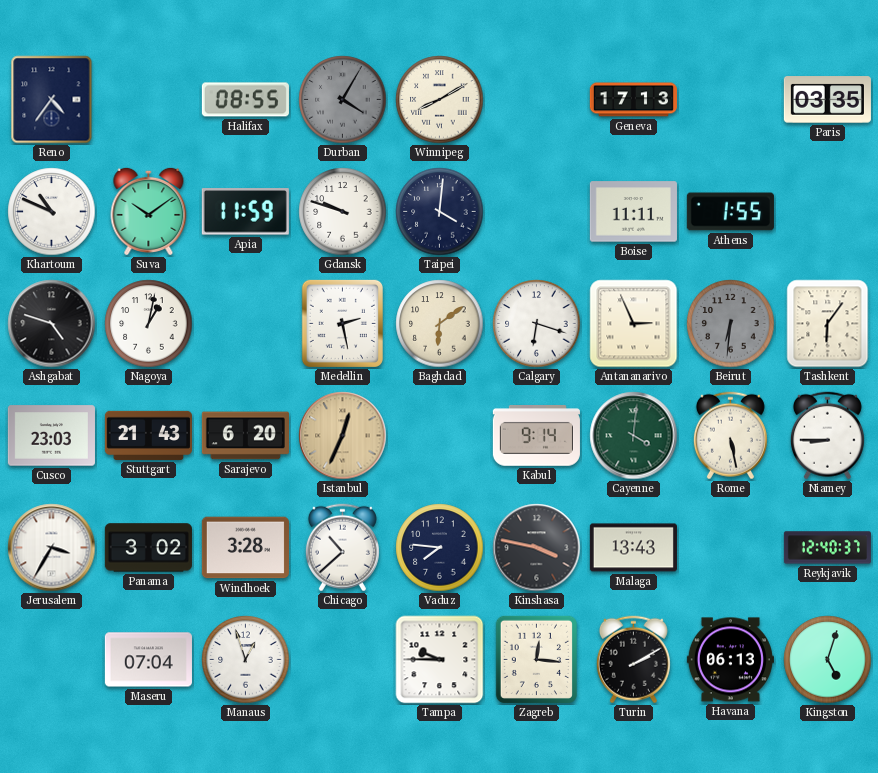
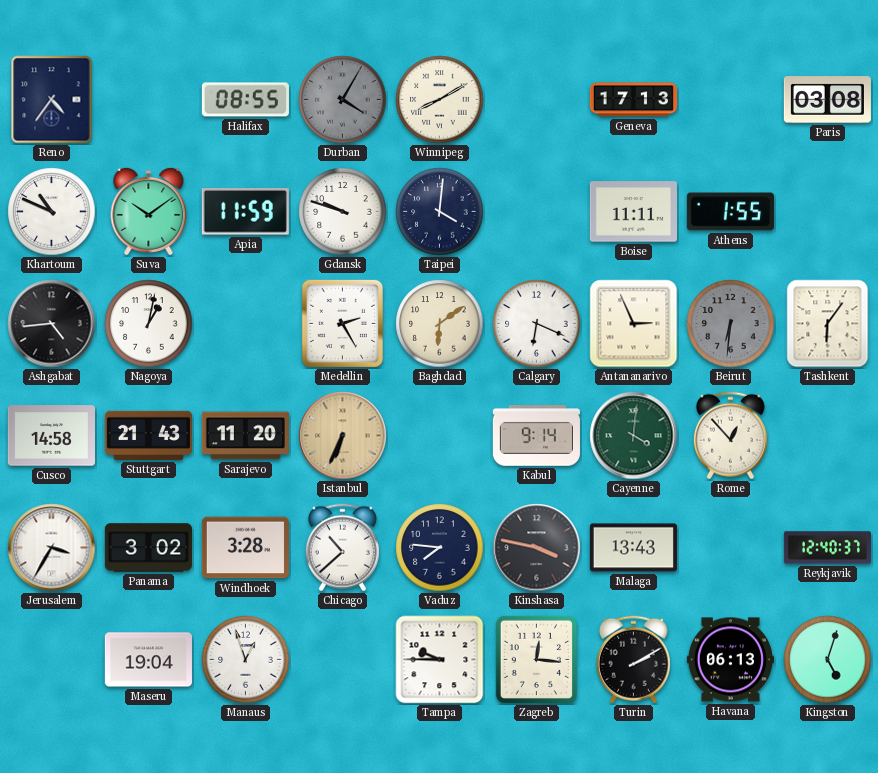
Paris: 03:35 -> 03:08 (827, 100)
Ashgabat: 4:48 -> 4:44 (52, 324)
Medellin: 2:28 -> 2:25 (342, 323)
Calgary: 6:18 -> 6:19 (537, 324)
Cusco: 23:03 -> 14:58 (51, 436)
Sarajevo: 6:20 -> 11:20 (245, 436)
Istanbul: 12:34 -> 6:34 (343, 436)
Rome: 5:28 -> 12:53 (730, 436)
Niamey: 8:45 -> none (827, 436)
Maseru: 07:04 -> 19:04 (148, 660)
